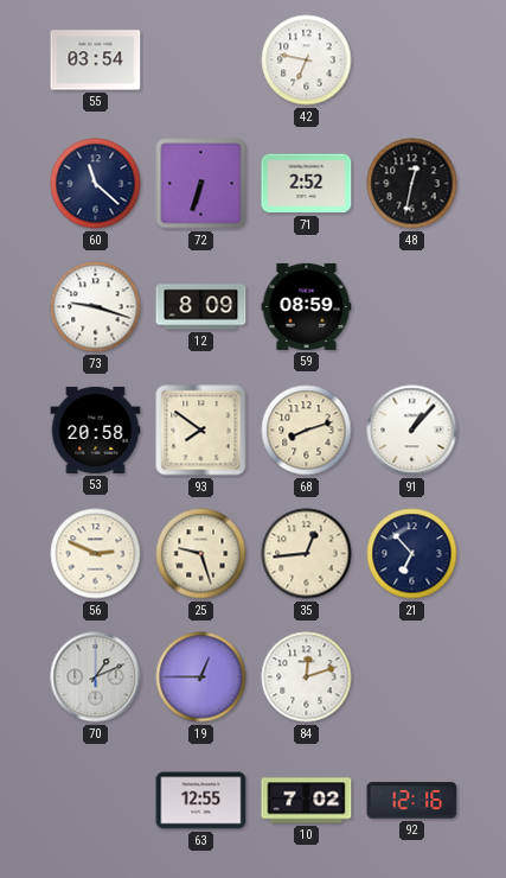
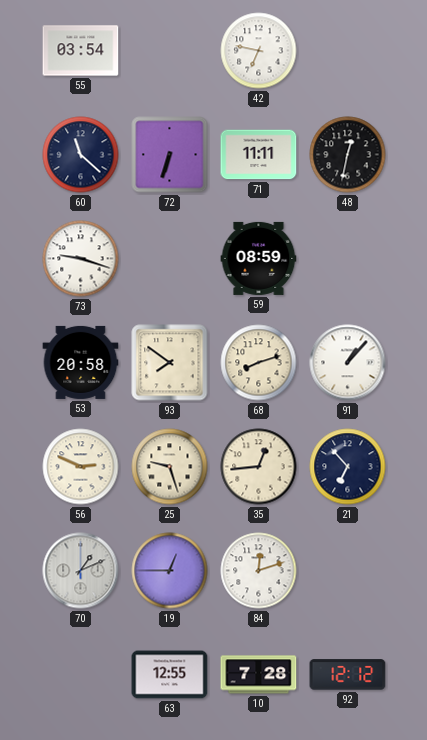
71: 2:52 -> 11:11 (259, 155)
12: 8:09 -> none (201, 307)
10: 7:02 -> 7:28 (259, 675)
92: 12:16 -> 12:12 (348, 675)
